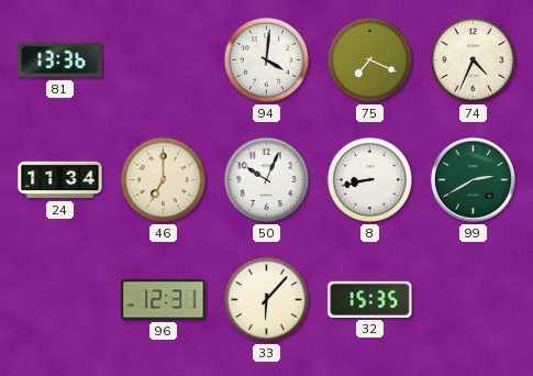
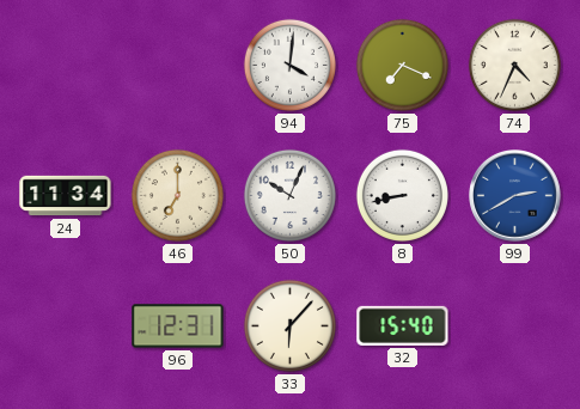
81: 13:36 -> none (60, 60)
99 dial: green -> blue (515, 196)
32: 15:35 -> 15:40 (403, 325)
